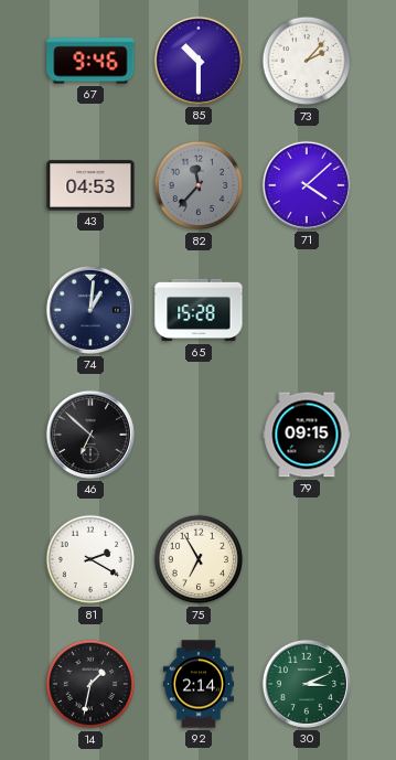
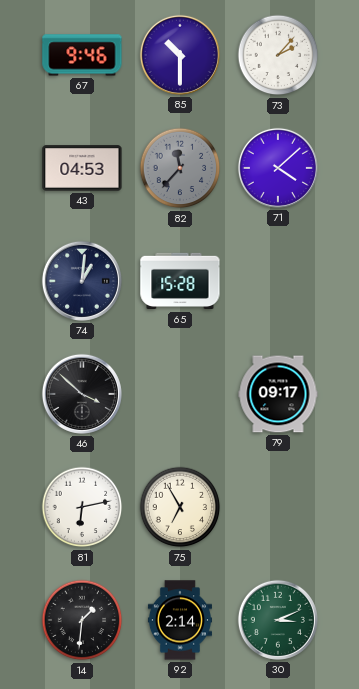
46: 6:52 -> 3:52 (82, 394)
79: 09:15 -> 09:17 (278, 394)
81: 2:20 -> 6:13 (82, 507)
14: 1:32 -> 1:31 (82, 620)
